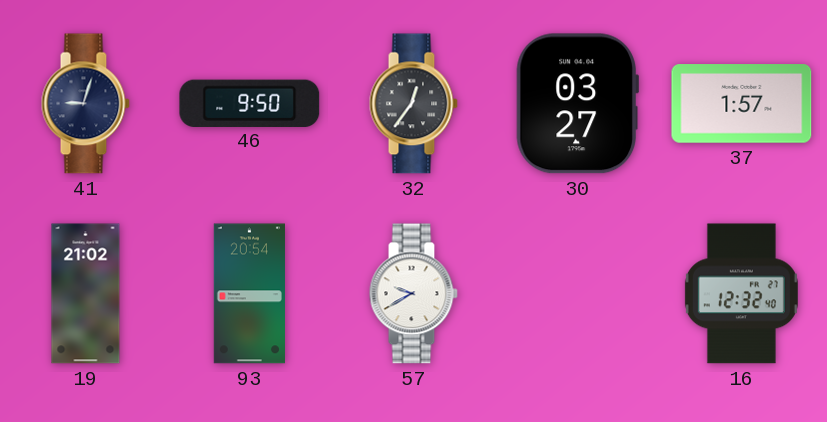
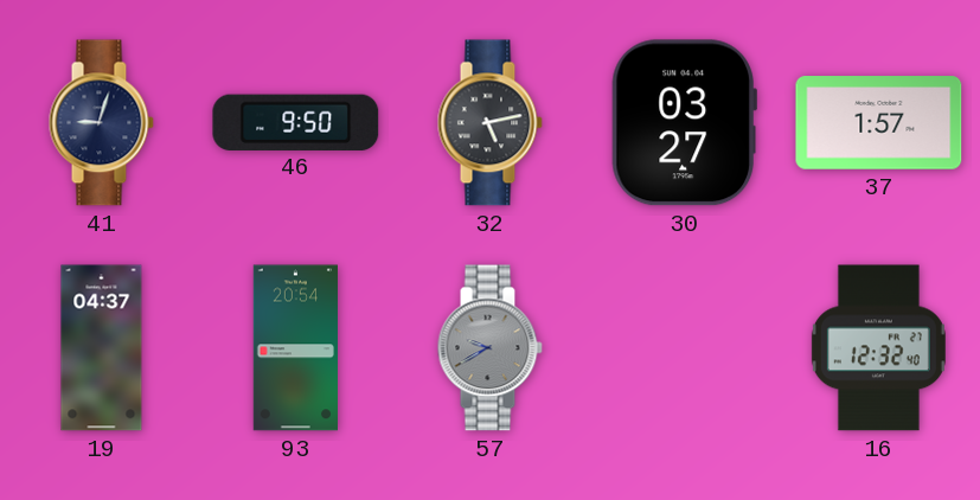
32: 12:36 -> 5:13 (489, 123)
19: 21:02 -> 04:37 (102, 348)
57 dial: white -> grey (489, 348)
